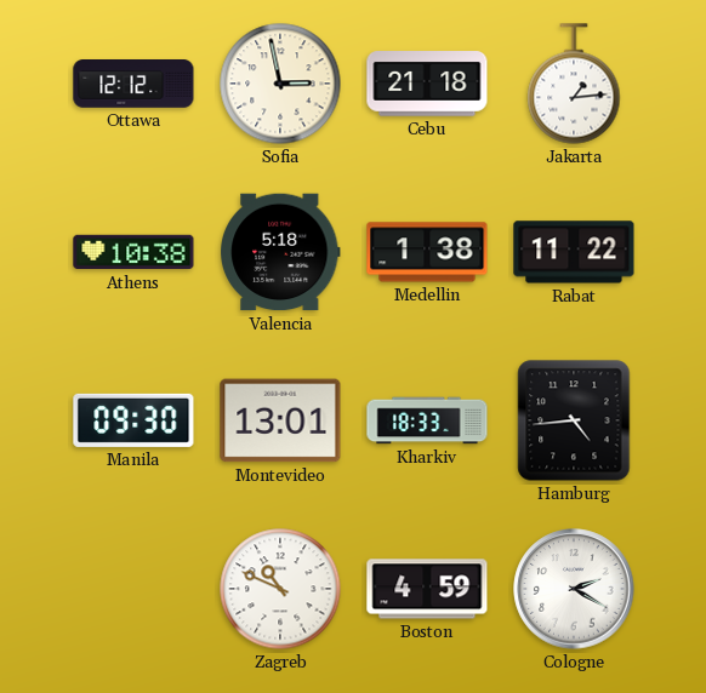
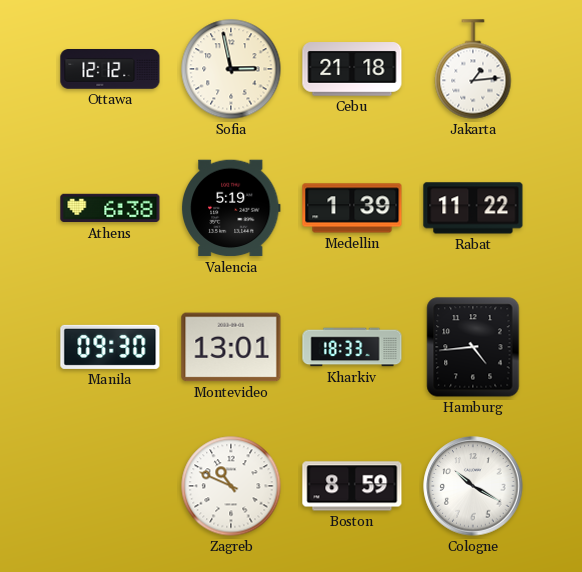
Athens: 10:38 -> 6:38 (110, 208)
Valencia: 5:18 -> 5:19 (232, 208)
Medellin: 1:38 -> 1:39 (352, 208)
Boston: 4:59 -> 8:59 (352, 486)
Cologne: 2:20 -> 10:20 (473, 486)
